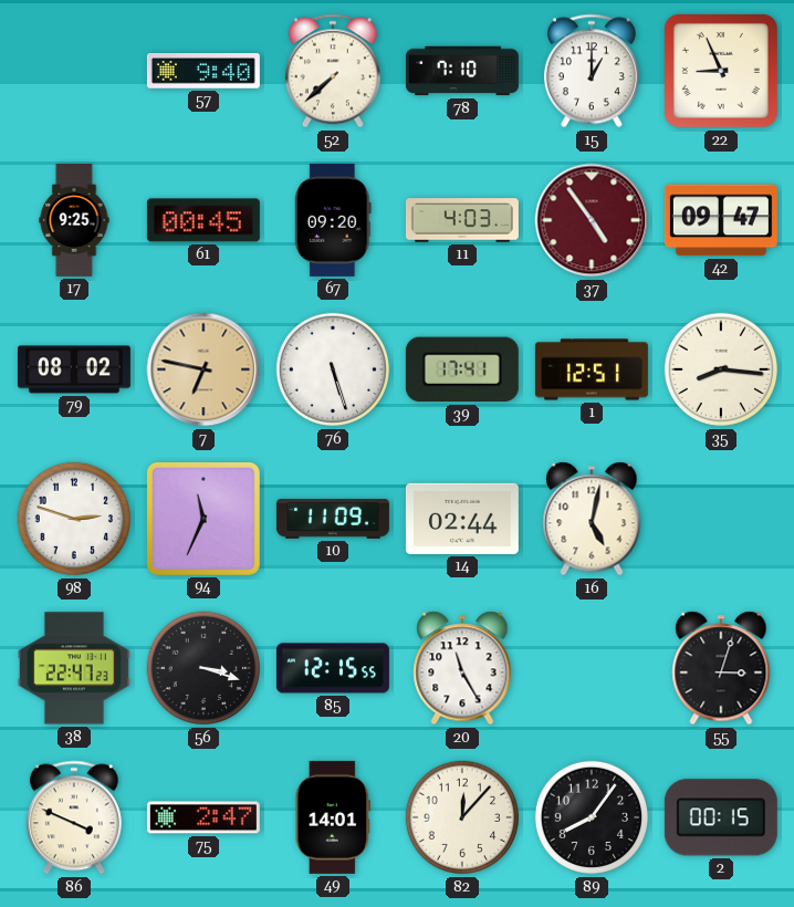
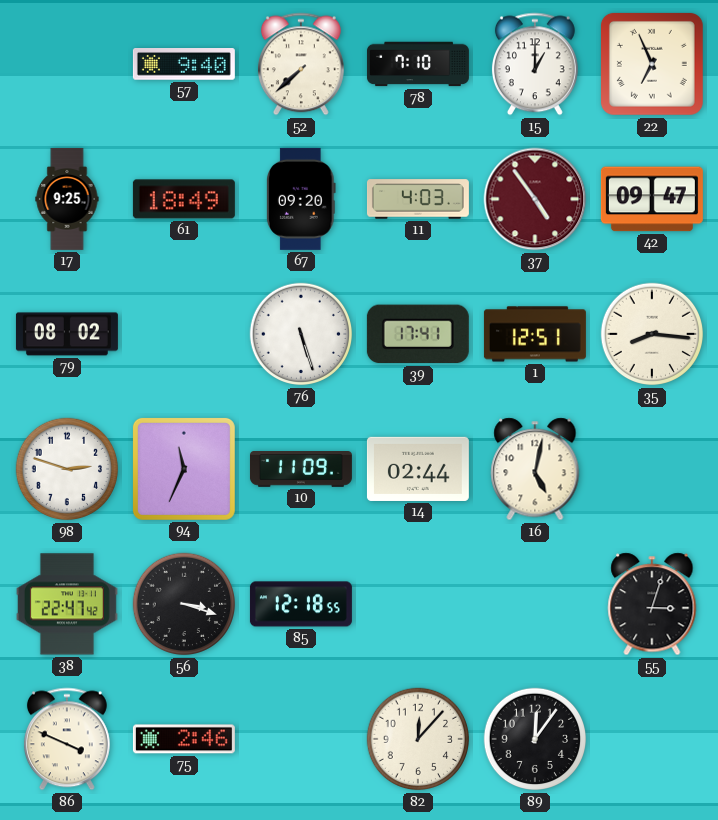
22: 8:56 -> 6:56 (652, 64)
61: 00:45 -> 18:49 (184, 199)
7: 6:47 -> none (203, 369)
38: 22:47:23 -> 22:47:42 (67, 604)
85: 12:15 -> 12:18 (301, 604)
20: 11:25 -> none (462, 668)
75: 2:47 -> 2:46 (184, 739)
49: 14:01 -> none (333, 817)
89: 8:06 -> 12:06 (535, 739)
2: 00:15 -> none (721, 817)
